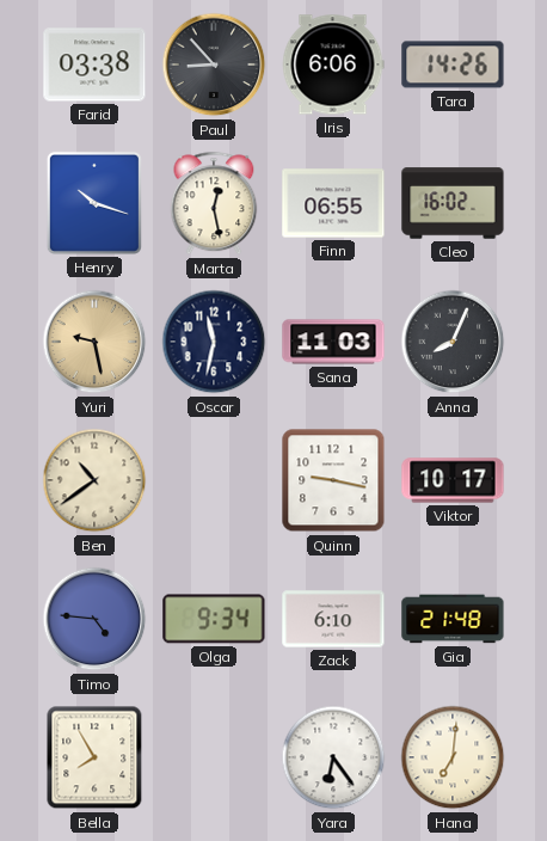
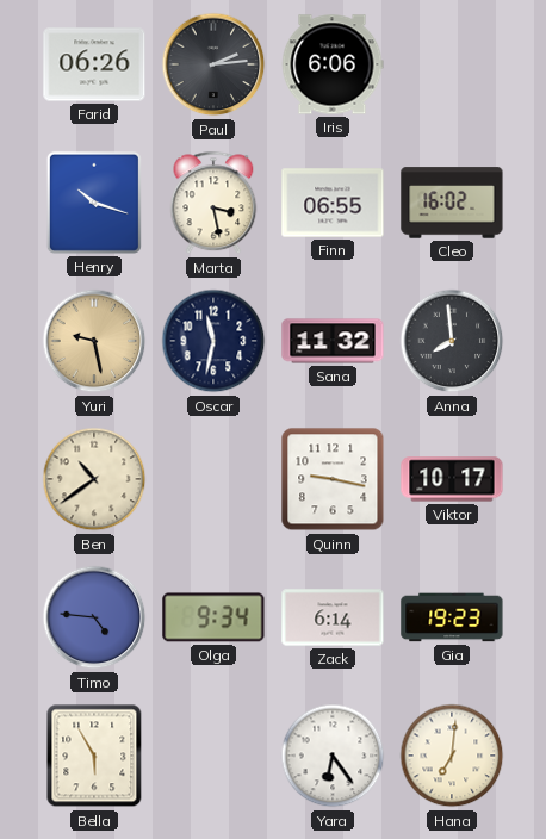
Farid: 03:38 -> 06:26 (94, 64)
Paul: 8:53 -> 2:14 (213, 64)
Tara: 14:26 -> none (453, 65)
Marta: 12:28 -> 3:28 (213, 203)
Sana: 11:03 -> 11:32 (333, 341)
Anna: 8:04 -> 7:59 (452, 341)
Zack: 6:10 -> 6:14 (333, 617)
Gia: 21:48 -> 19:23 (452, 617)
Bella: 7:55 -> 5:55 (94, 756)
